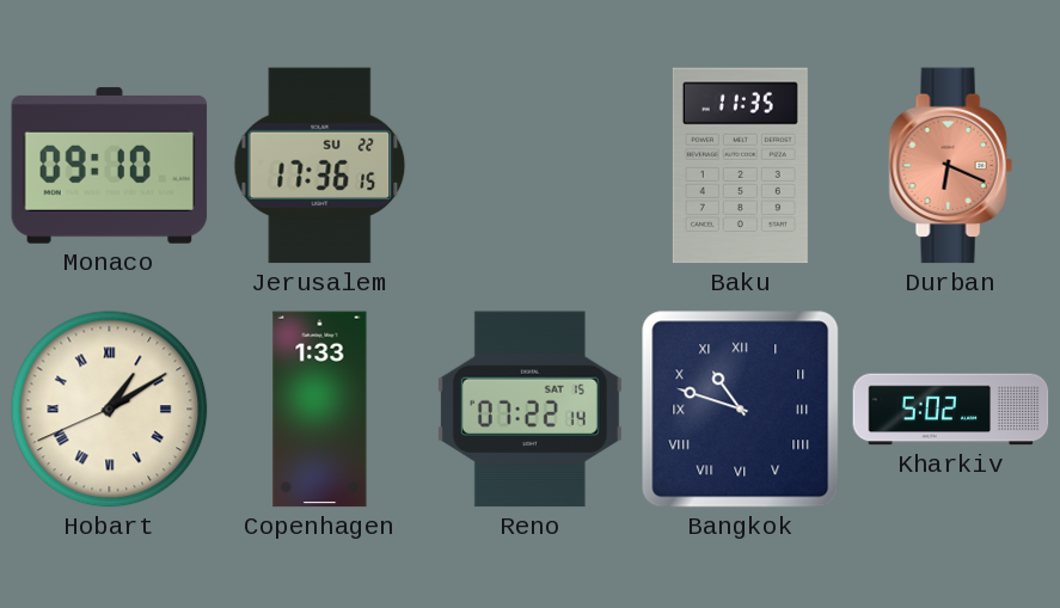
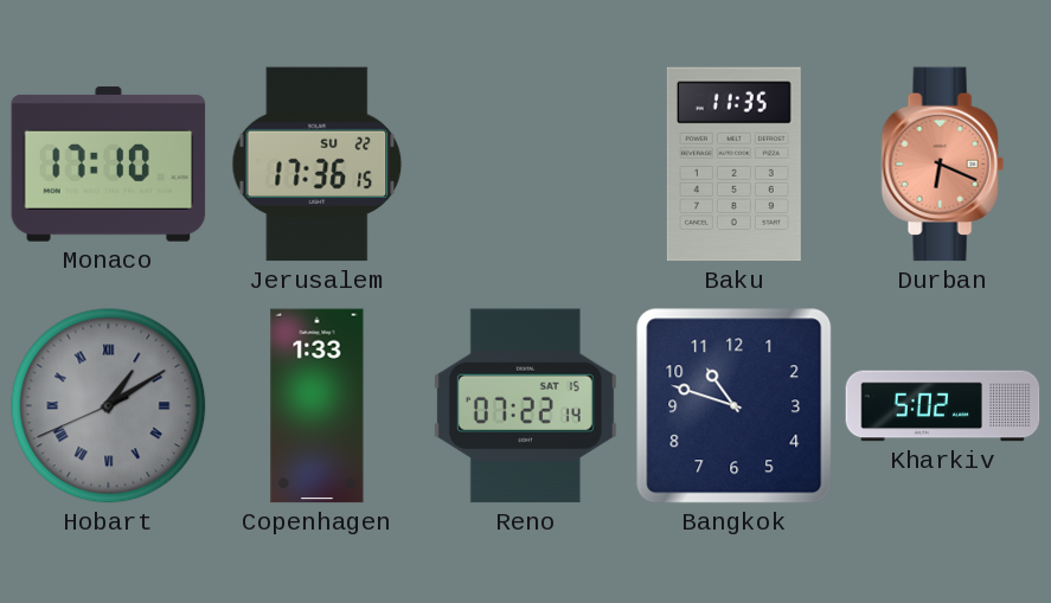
Monaco: 09:10 -> 17:10 (109, 163)
Hobart dial: cream -> grey (109, 406)
Bangkok numerals: Roman -> Arabic (735, 406)
